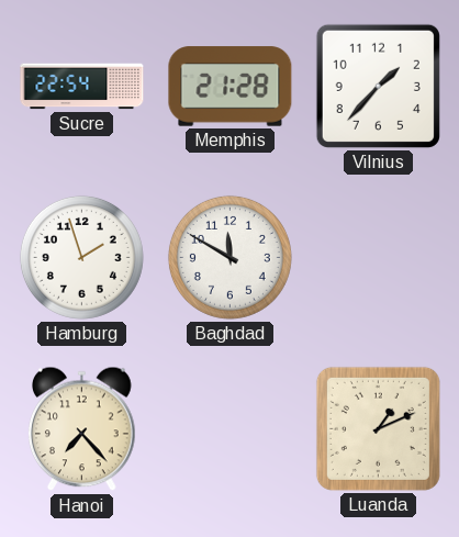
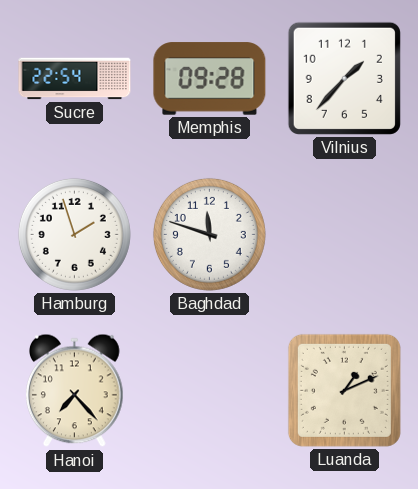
Memphis: 21:28 -> 09:28 (210, 79)
Baghdad: 11:50 -> 11:48 (209, 234)
